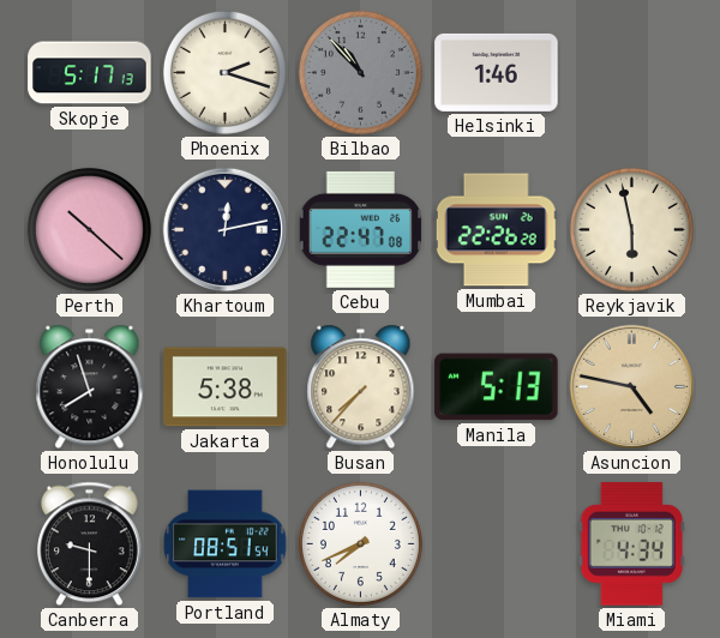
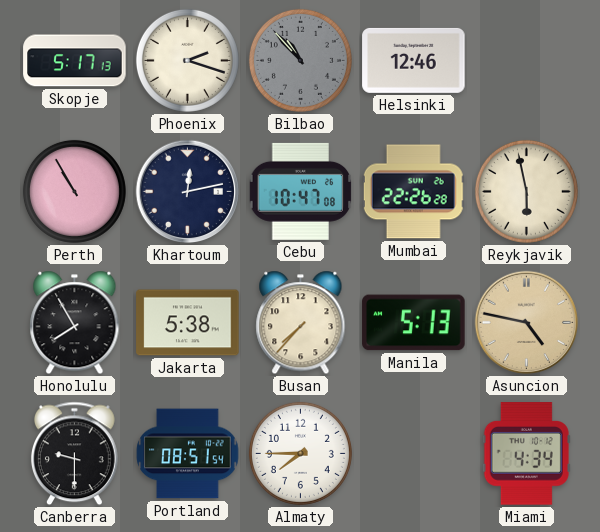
Helsinki: 1:46 -> 12:46 (414, 60)
Perth: 10:22 -> 10:55 (74, 191)
Cebu: 22:47 -> 10:47 (301, 191)
Honolulu: 7:57 -> 7:55 (75, 323)
Almaty: 7:41 -> 7:45 (300, 453)
